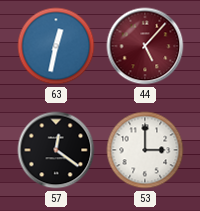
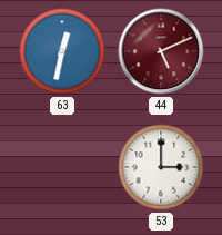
44: 5:07 -> 5:11 (161, 51)
57: 12:21 -> none (56, 150)
